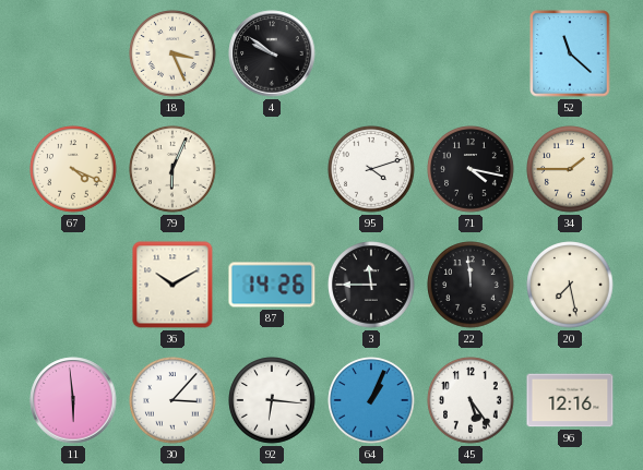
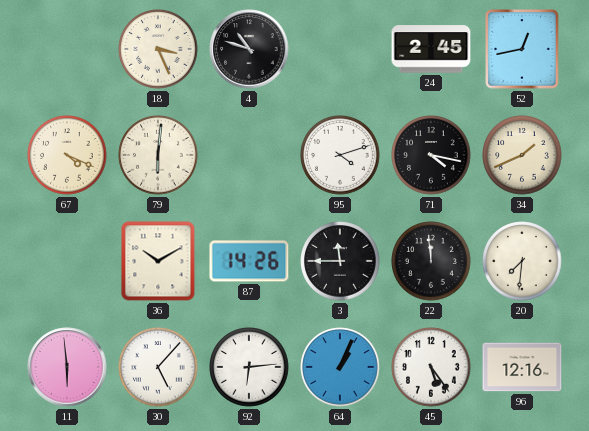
4: 9:51 -> 10:48 (249, 49)
24: none -> 2:45 (431, 49)
52: 11:22 -> 12:43 (522, 49)
79: 6:04 -> 6:01 (158, 155)
34: 1:45 -> 1:41 (522, 155)
20: 7:28 -> 7:31 (522, 261)
30: 3:07 -> 5:07 (158, 367)
92: 6:16 -> 6:14 (249, 367)
